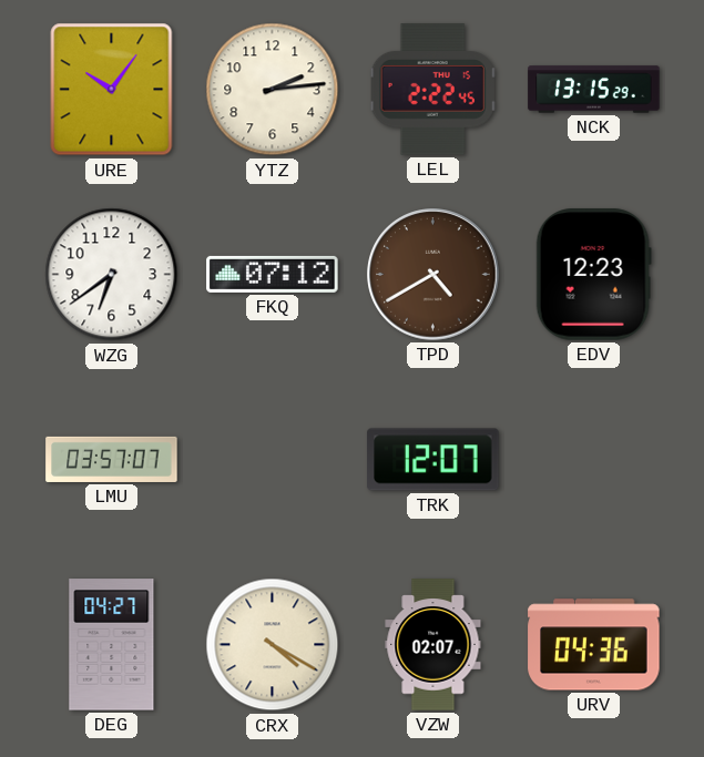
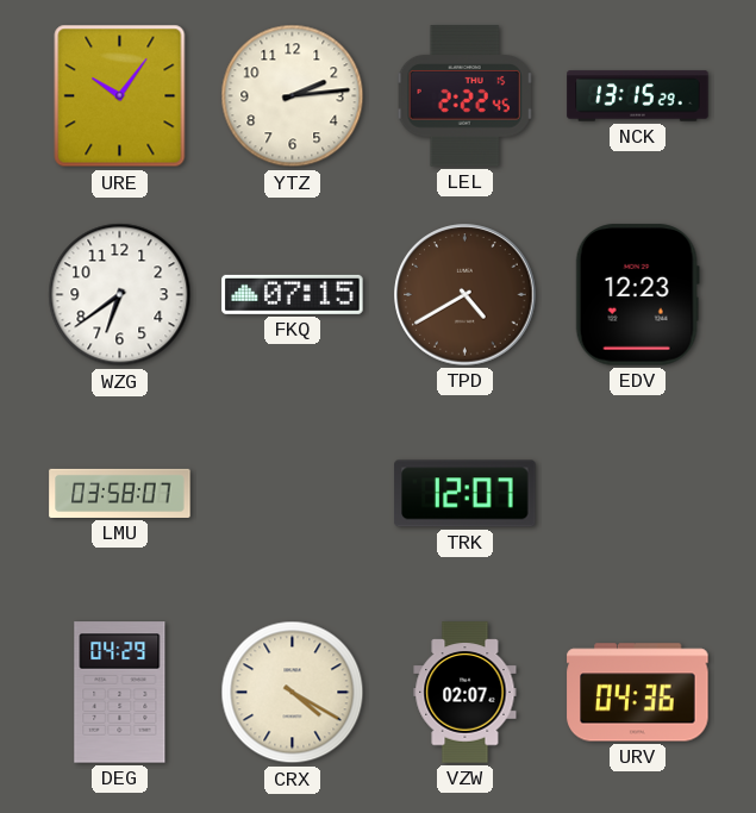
FKQ: 07:12 -> 07:15 (293, 294)
LMU: 03:57 -> 03:58 (120, 493)
DEG: 04:27 -> 04:29 (120, 693)
